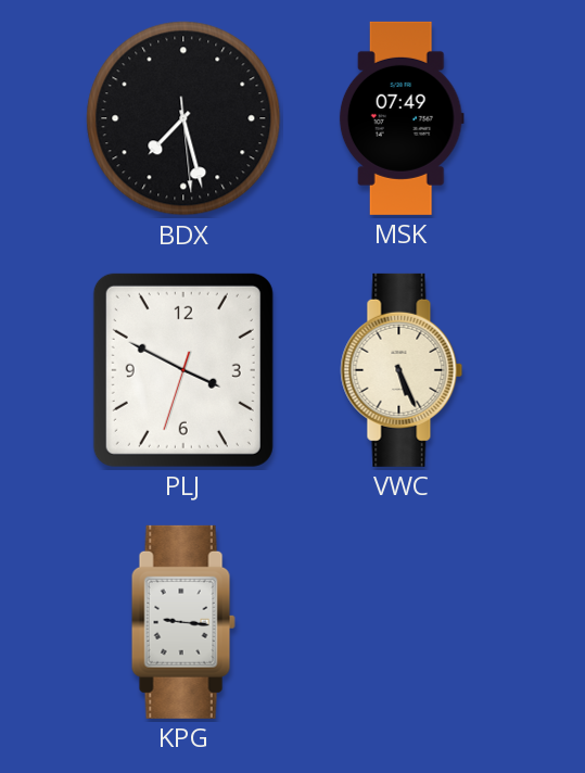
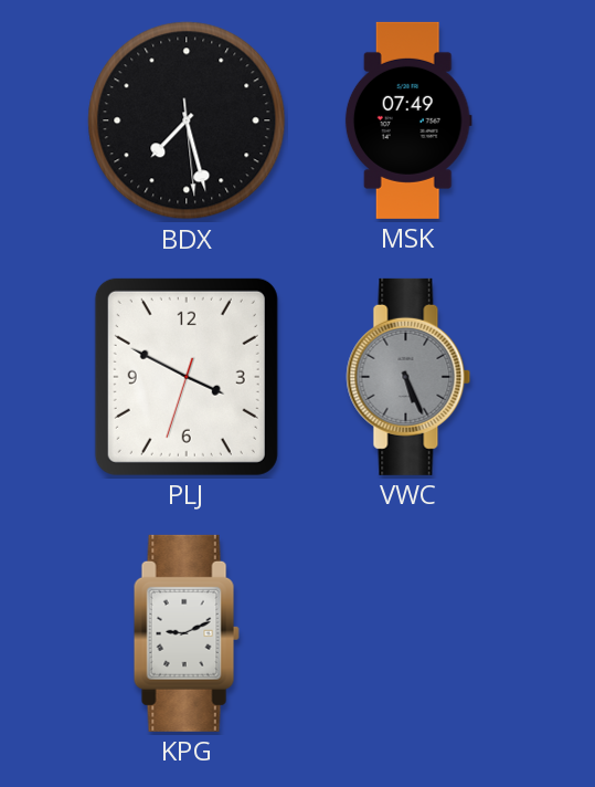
VWC dial: cream -> grey (408, 377)
KPG: 9:16 -> 9:11 (187, 633)
